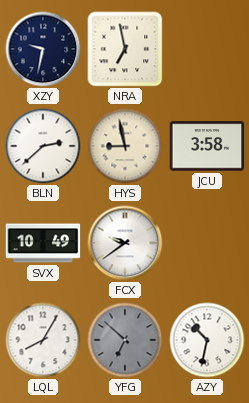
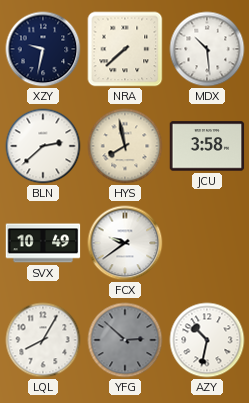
NRA: 6:58 -> 7:38 (125, 49)
MDX: none -> 10:29 (207, 49)
HYS: 8:58 -> 7:58 (125, 146)
YFG: 6:52 -> 2:52 (125, 340)
